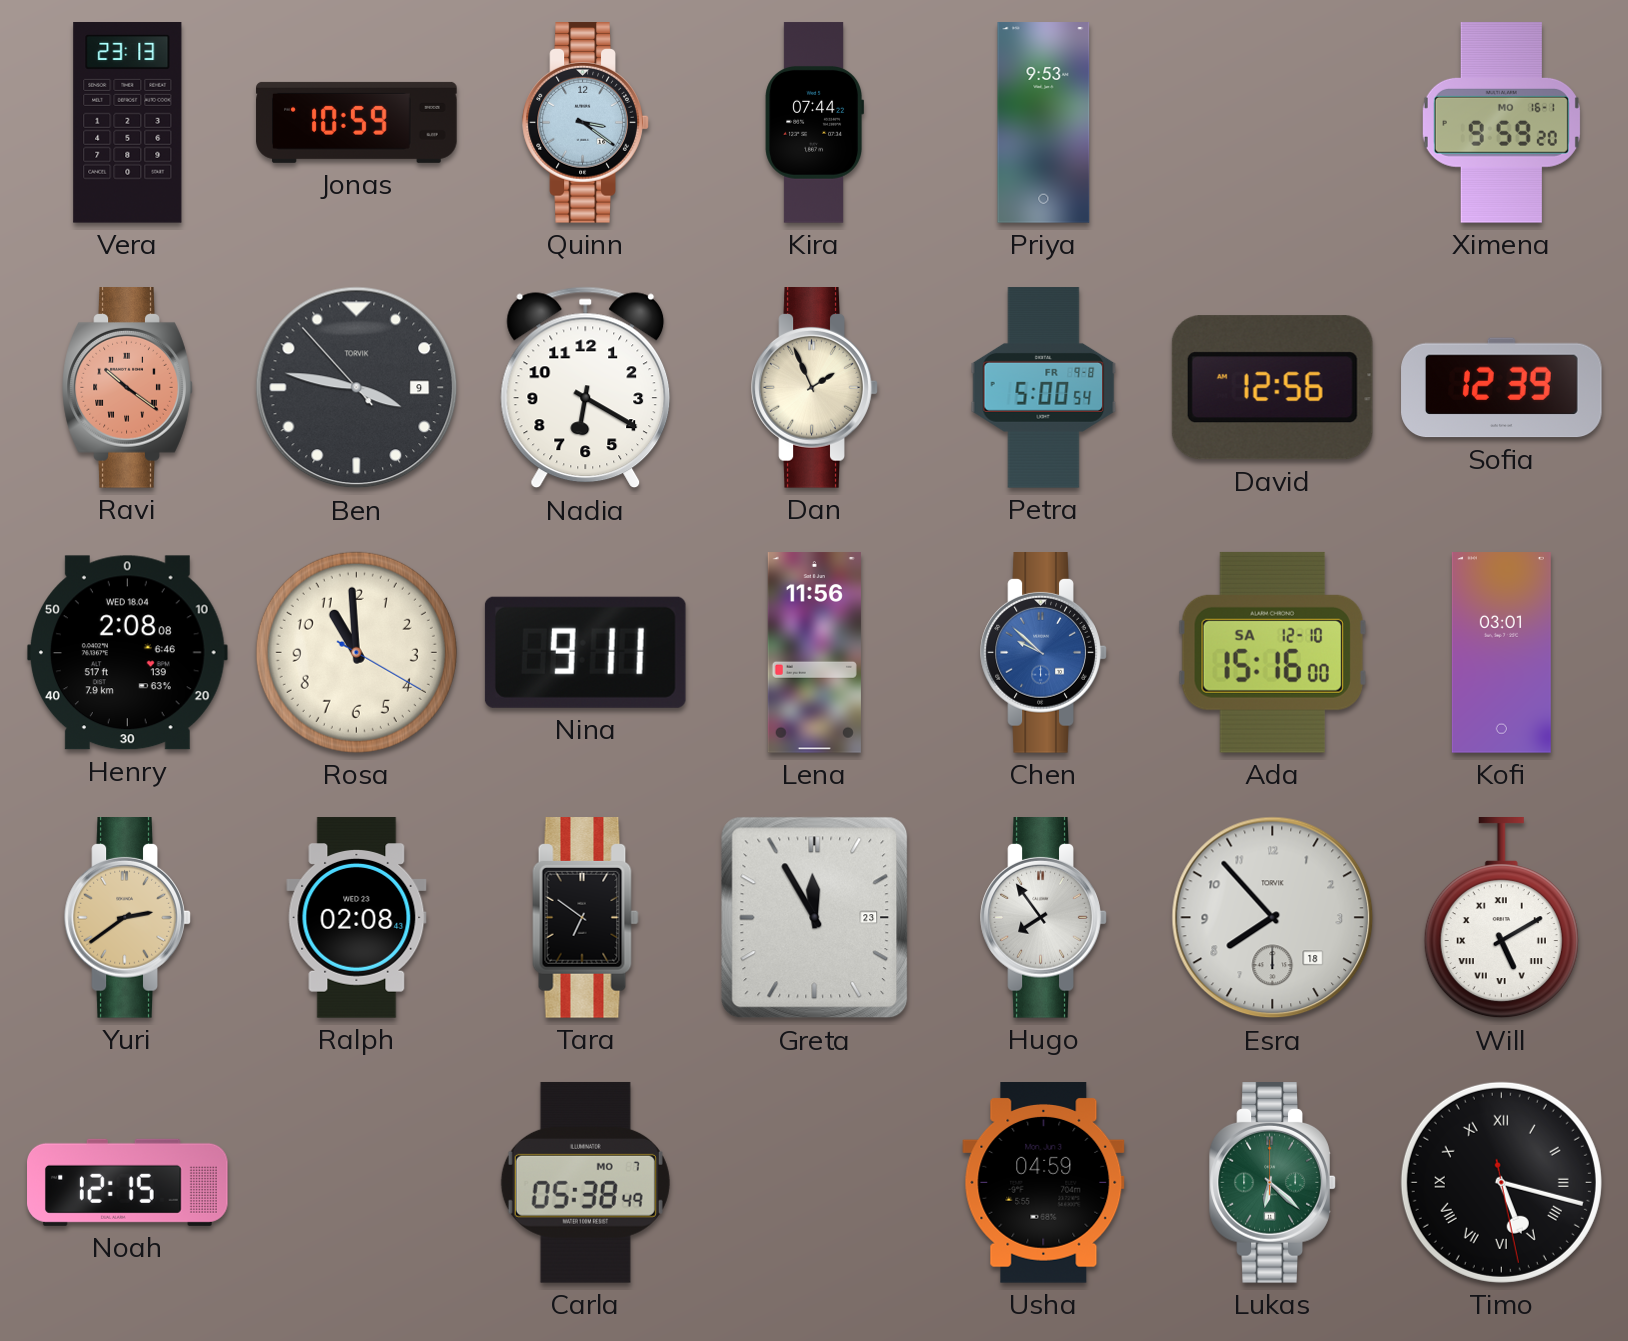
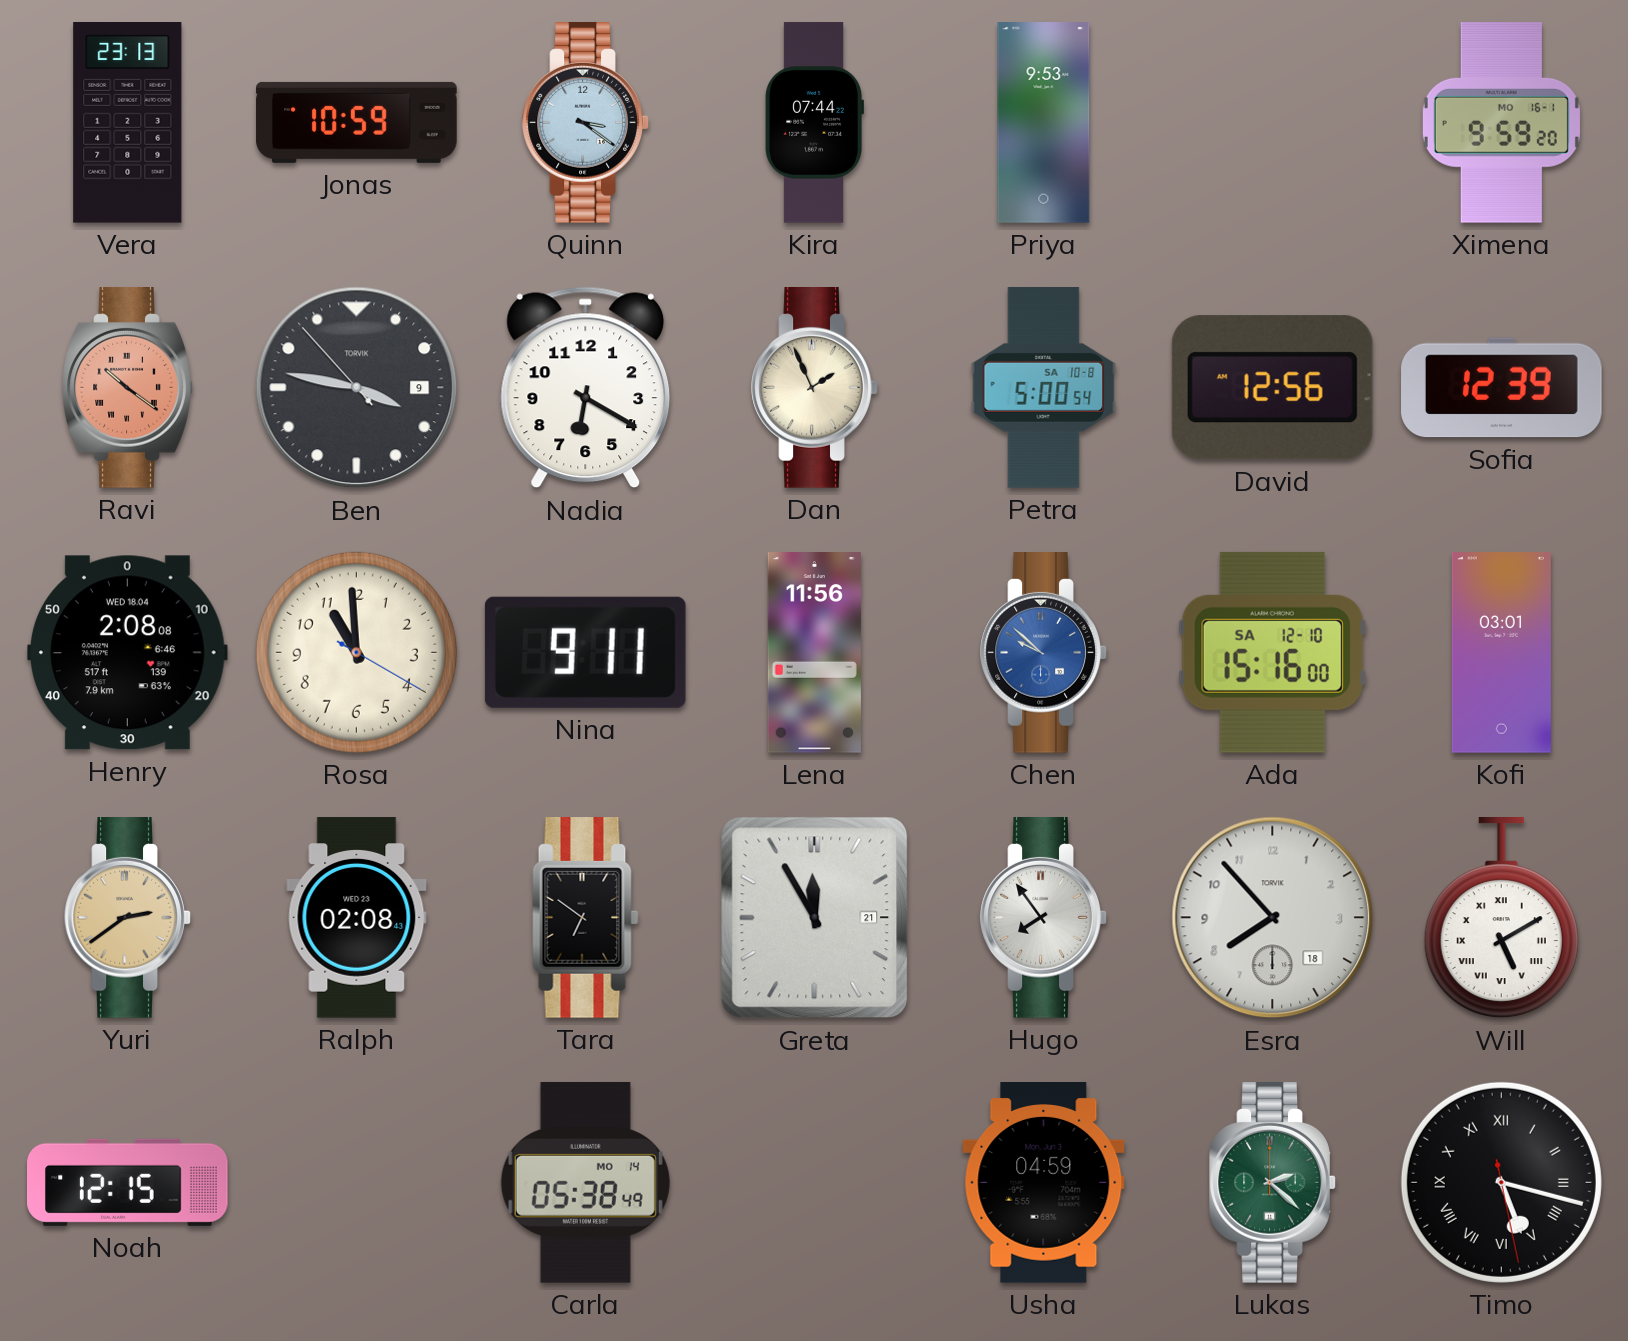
Petra date: FR 9-8 -> SA 10-8 (1044, 388)
Greta date: 23 -> 21 (815, 918)
Carla date: MO 7 -> MO 14 (585, 1182)
Lukas: 6:22 -> 2:22 (1273, 1183)
